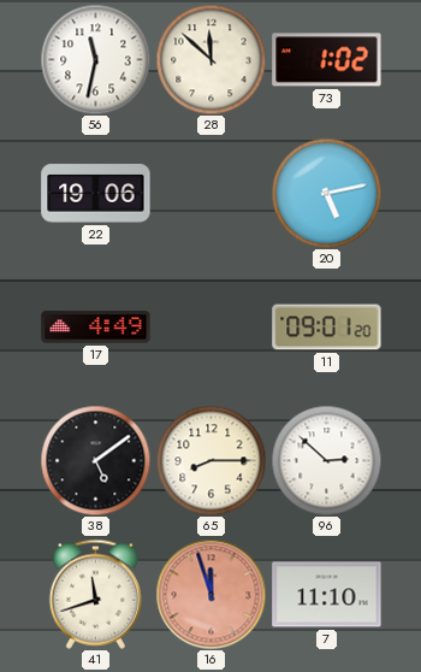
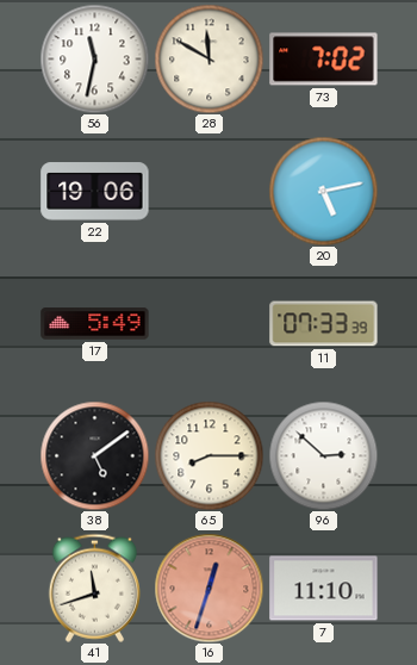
28: 11:52 -> 11:50 (208, 58)
73: 1:02 -> 7:02 (324, 60)
17: 4:49 -> 5:49 (95, 324)
11: 09:01 -> 07:33 (324, 324)
16: 11:57 -> 12:33 (208, 588)
